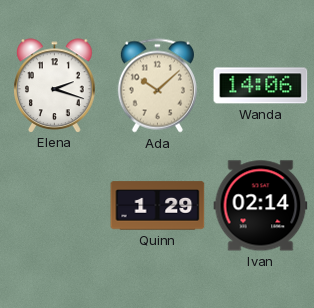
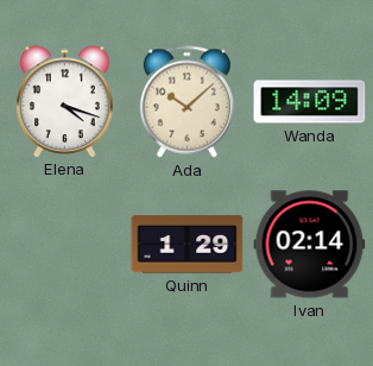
Elena: 2:18 -> 4:18 (65, 101)
Wanda: 14:06 -> 14:09 (310, 102)
